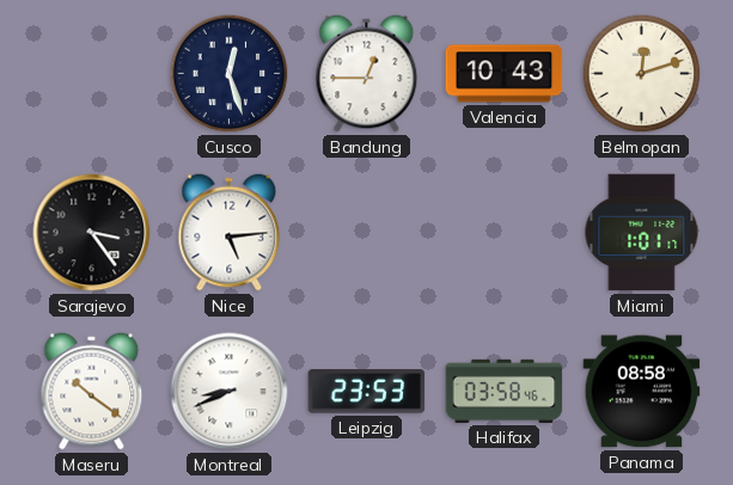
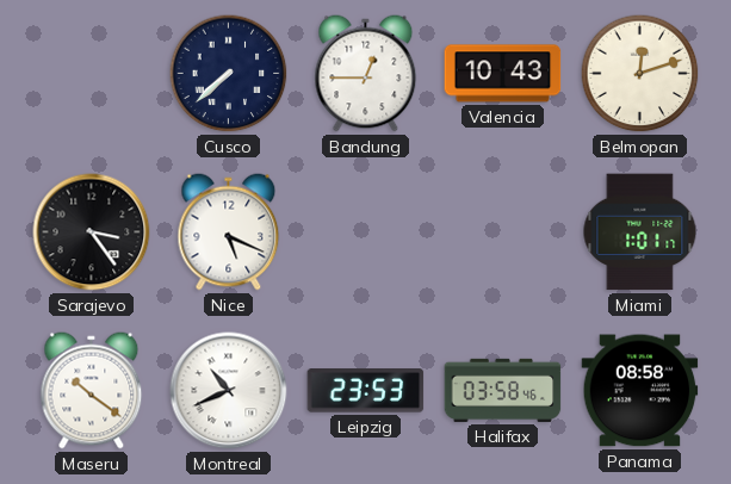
Cusco: 12:27 -> 7:38 (229, 74)
Nice: 5:14 -> 5:19 (229, 232)
Montreal: 8:41 -> 10:41 (229, 391)
